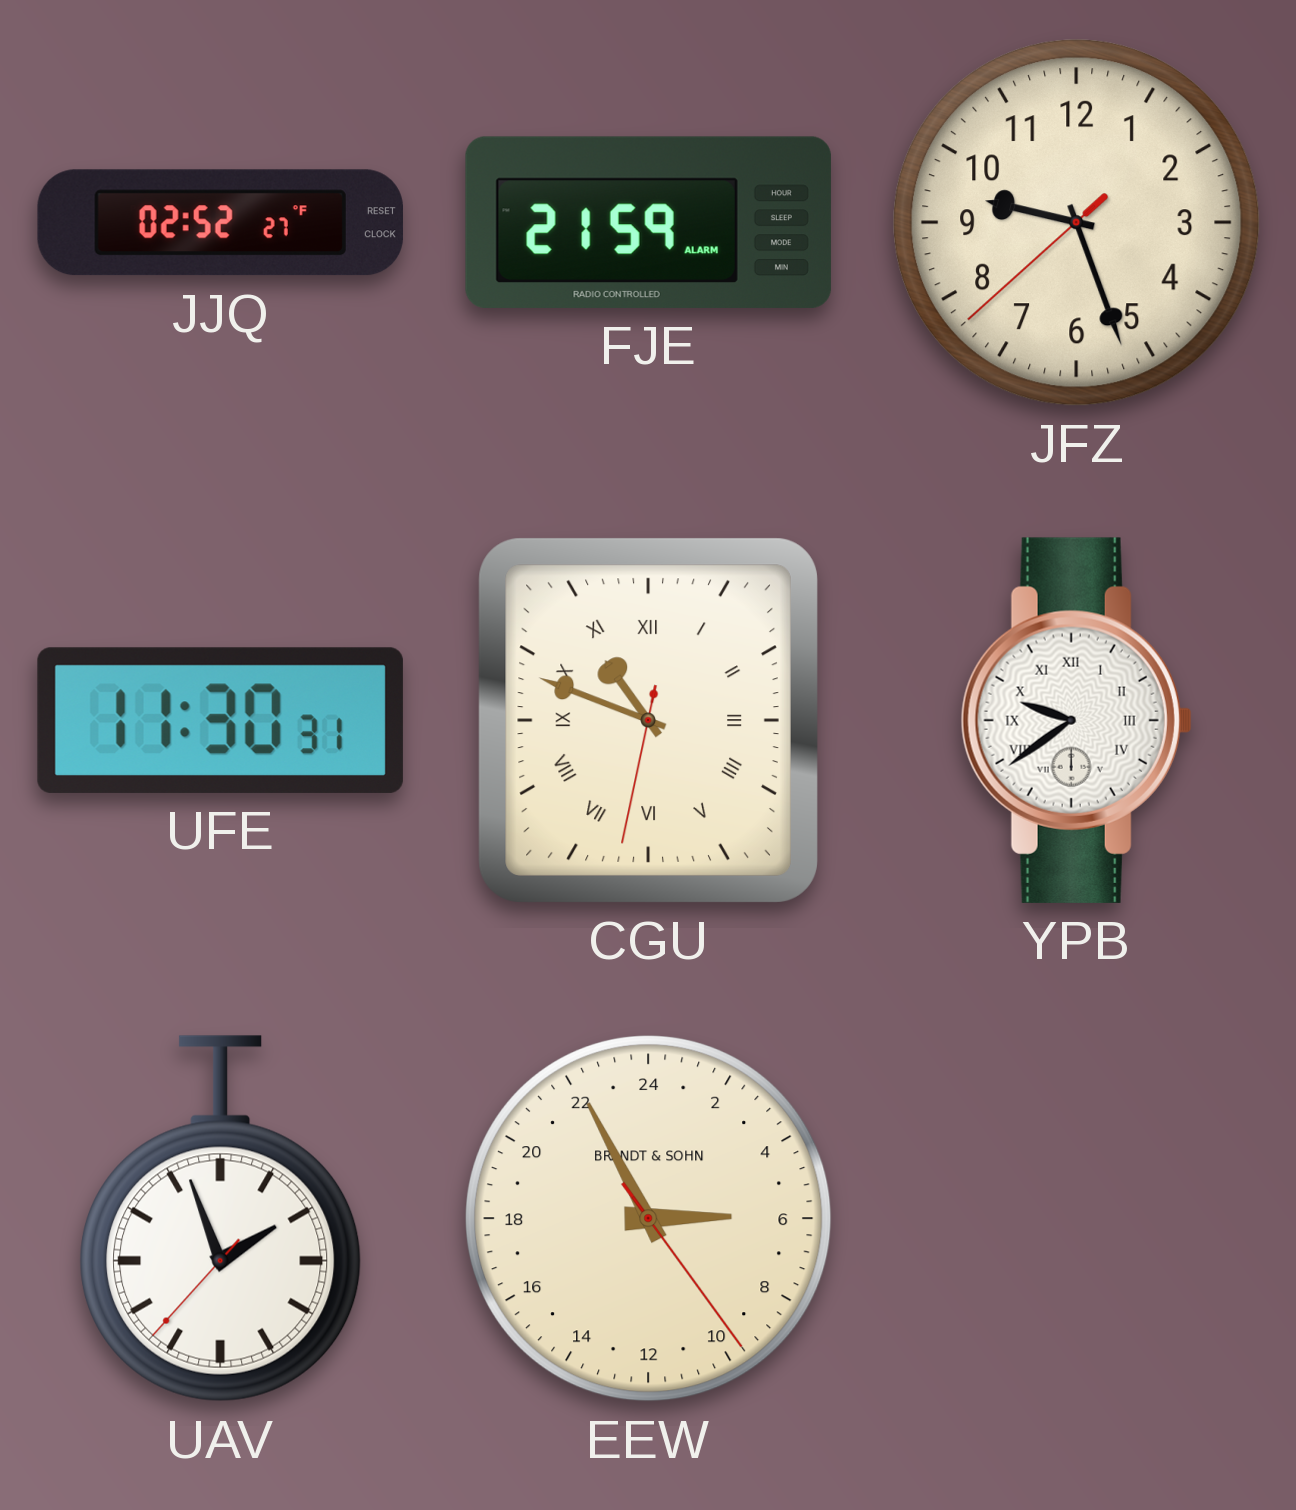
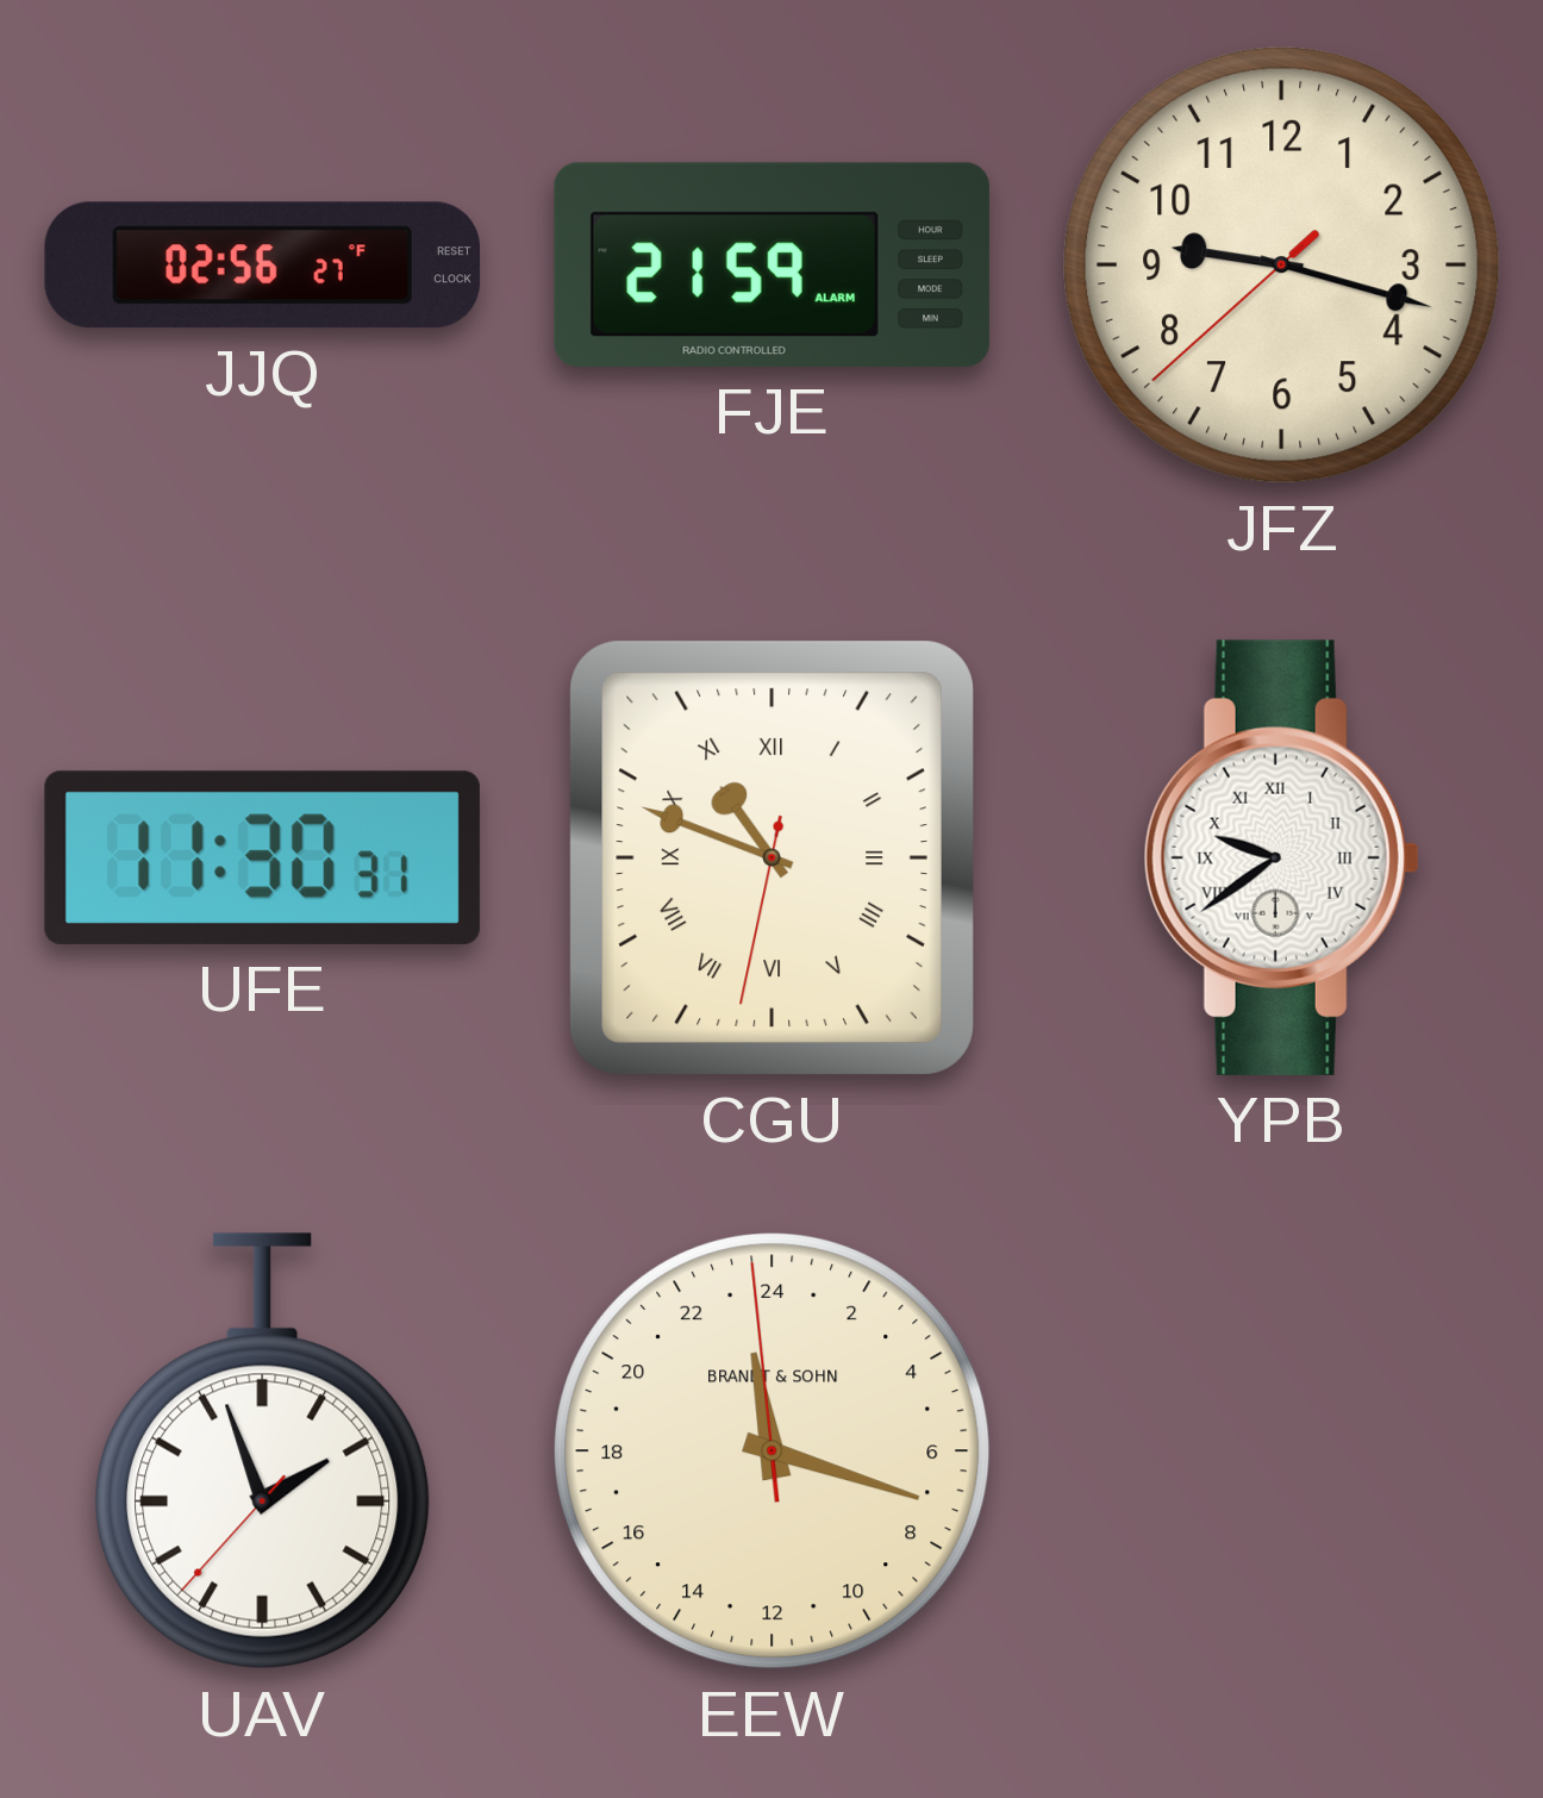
JJQ: 02:52 -> 02:56 (262, 266)
JFZ: 9:26 -> 9:17 (1282, 266)
EEW: 5:55 -> 23:17 (773, 1451)
